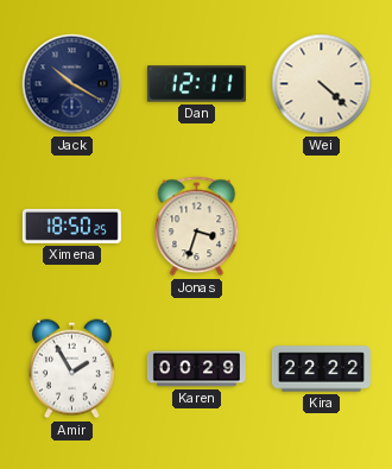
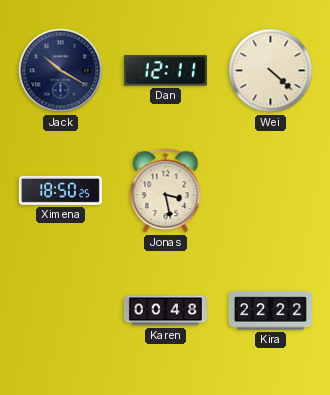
Jonas: 3:33 -> 3:28 (166, 191)
Amir: 1:55 -> none (72, 369)
Karen: 00:29 -> 00:48 (165, 311)
